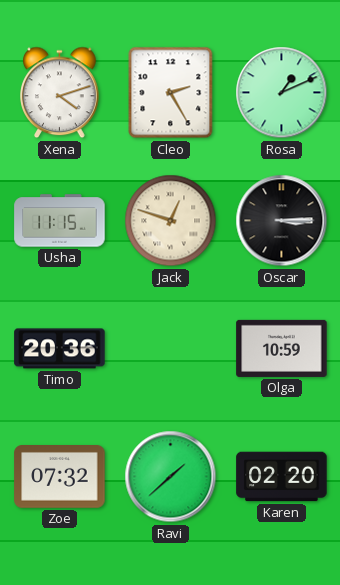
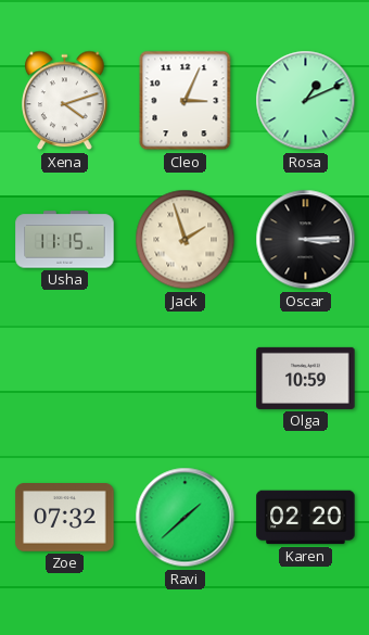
Cleo: 2:25 -> 3:04 (186, 101)
Jack: 12:48 -> 1:57 (186, 240)
Timo: 20:36 -> none (60, 349)
